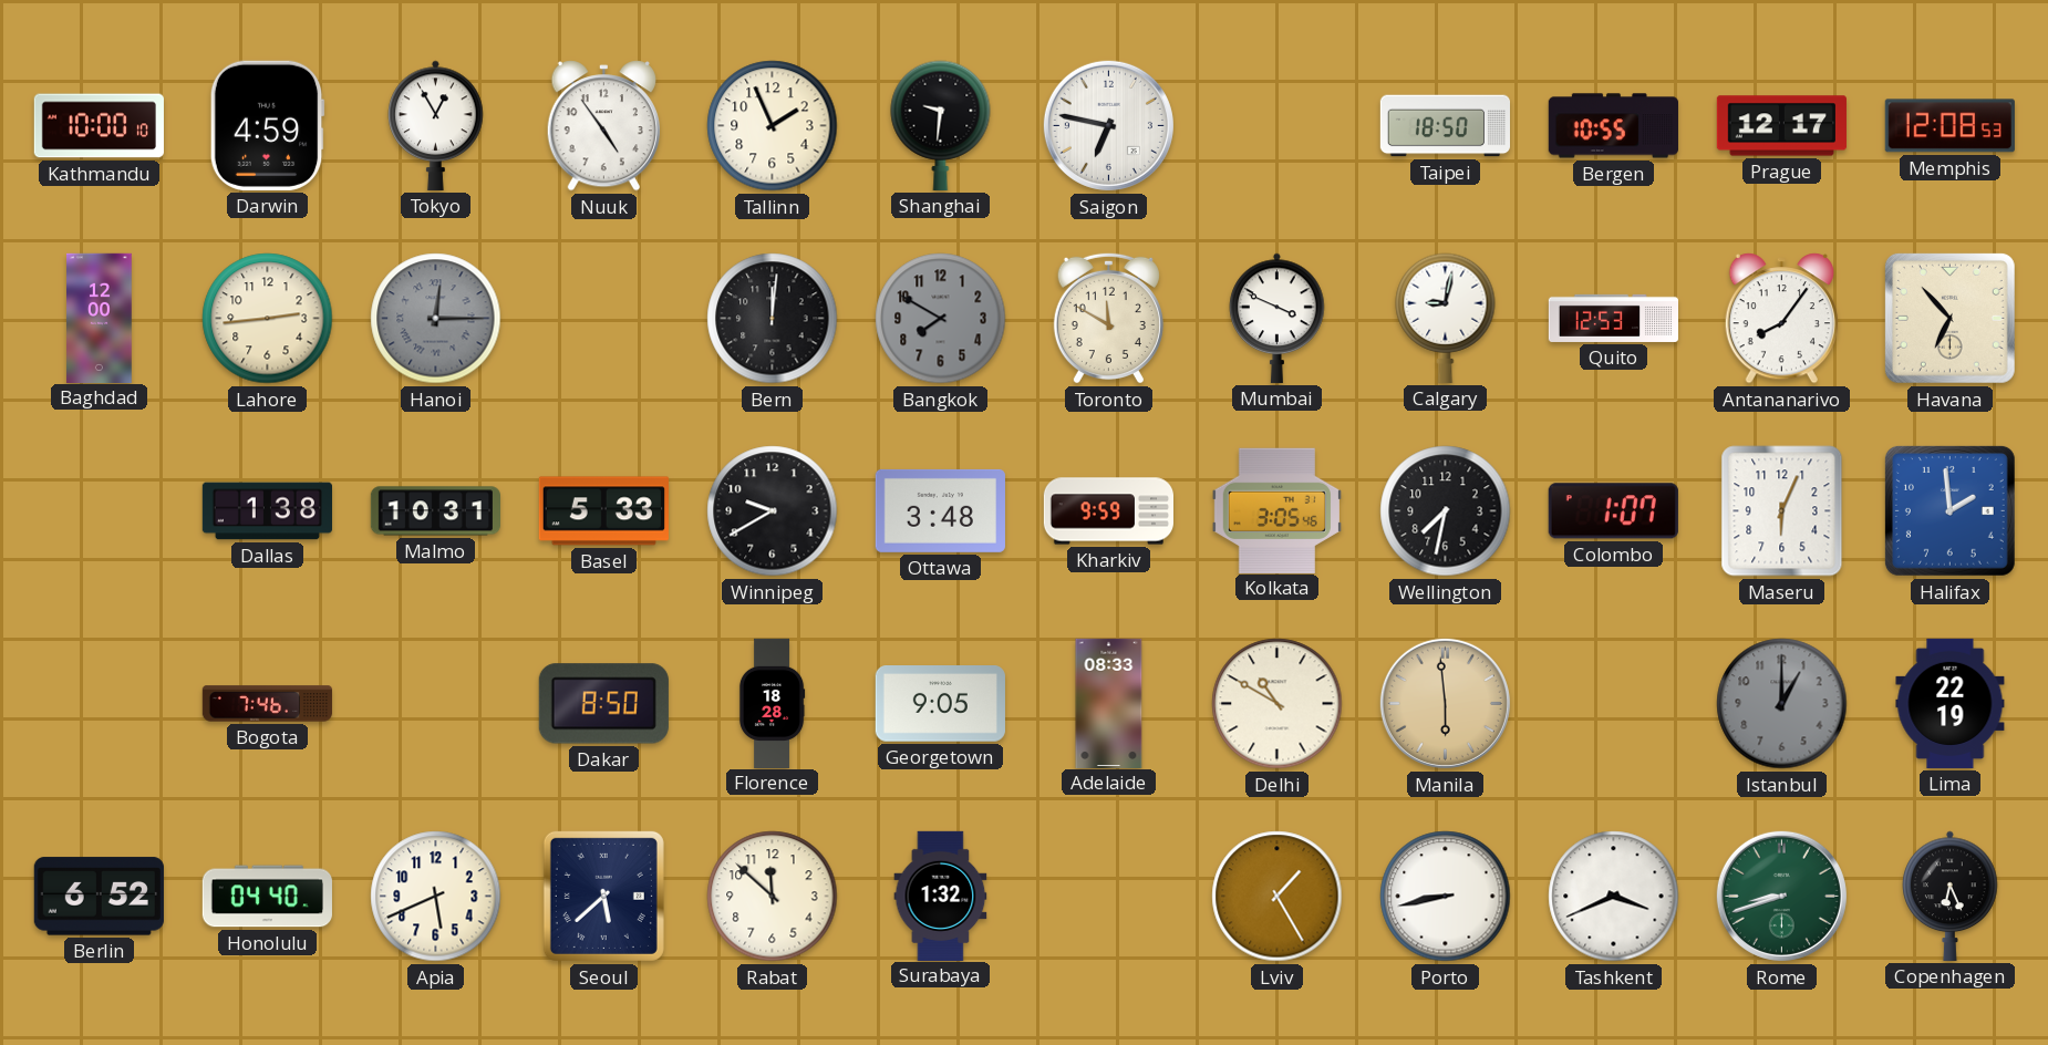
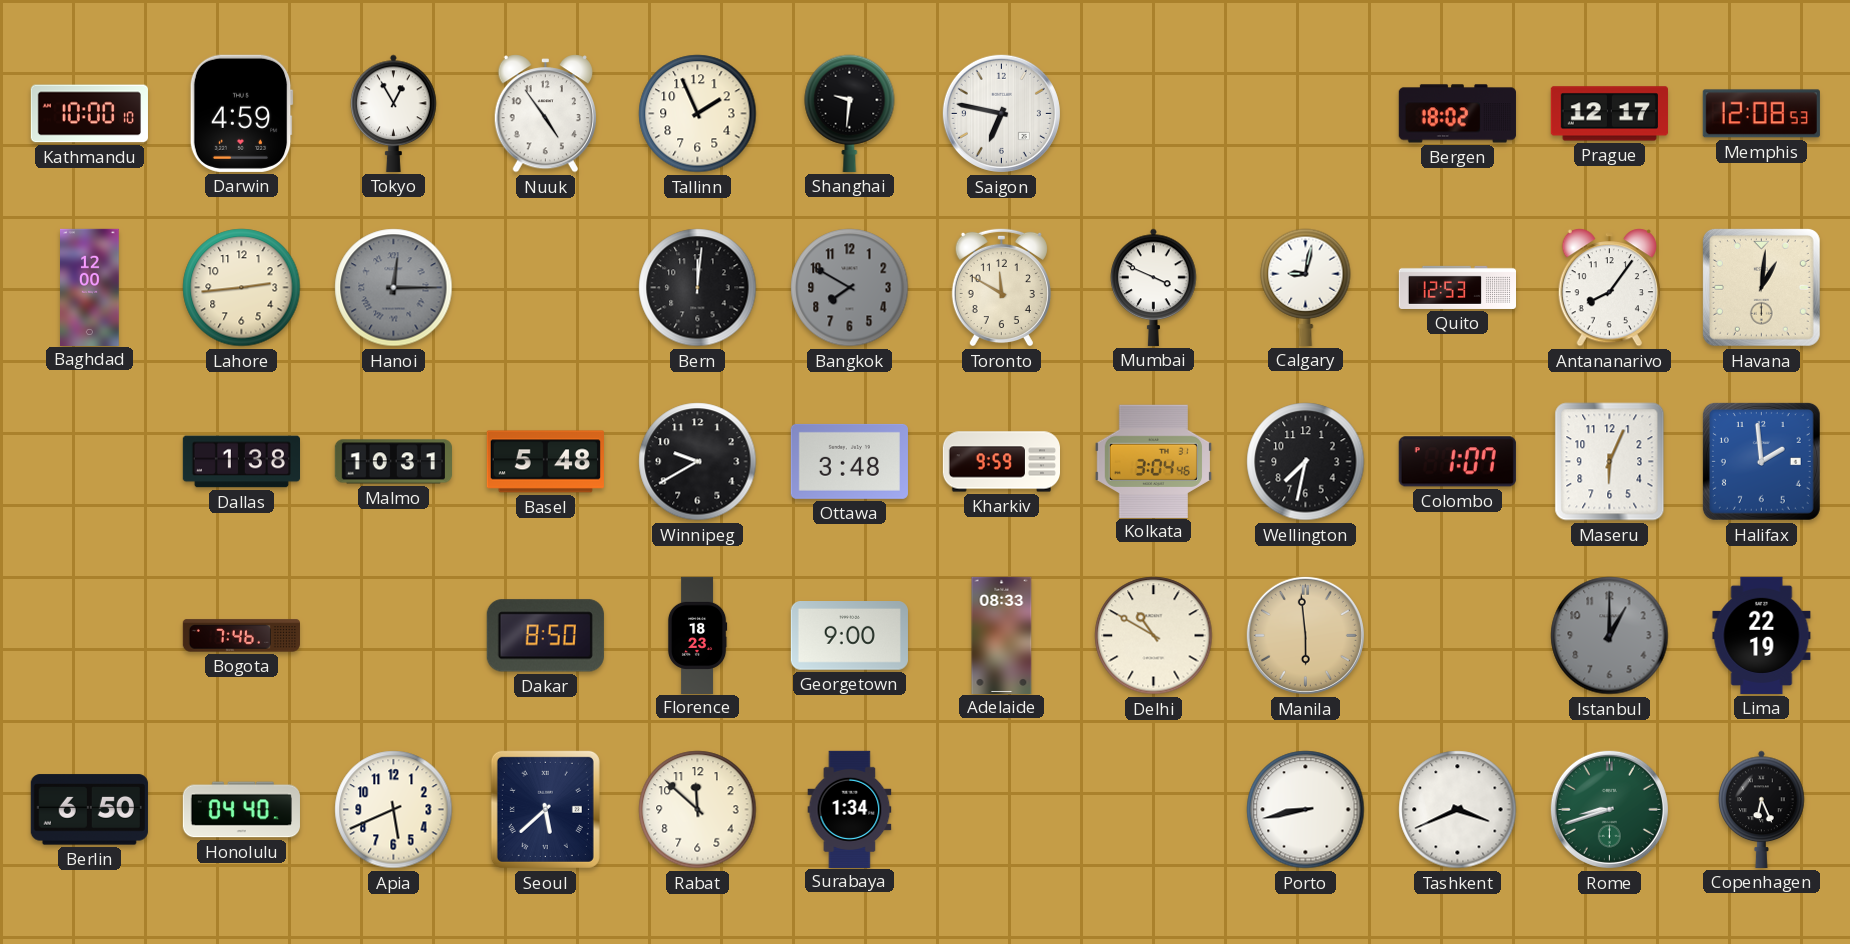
Taipei: 18:50 -> none (1445, 126)
Bergen: 10:55 -> 18:02 (1457, 114)
Havana: 6:53 -> 1:01 (1761, 287)
Basel: 5:33 -> 5:48 (545, 462)
Kolkata: 3:05 -> 3:04 (1153, 461)
Florence: 18:28 -> 18:23 (697, 635)
Georgetown: 9:05 -> 9:00 (849, 636)
Berlin: 6:52 -> 6:50 (89, 810)
Surabaya: 1:32 -> 1:34 (850, 809)
Lviv: 1:25 -> none (1278, 897)
